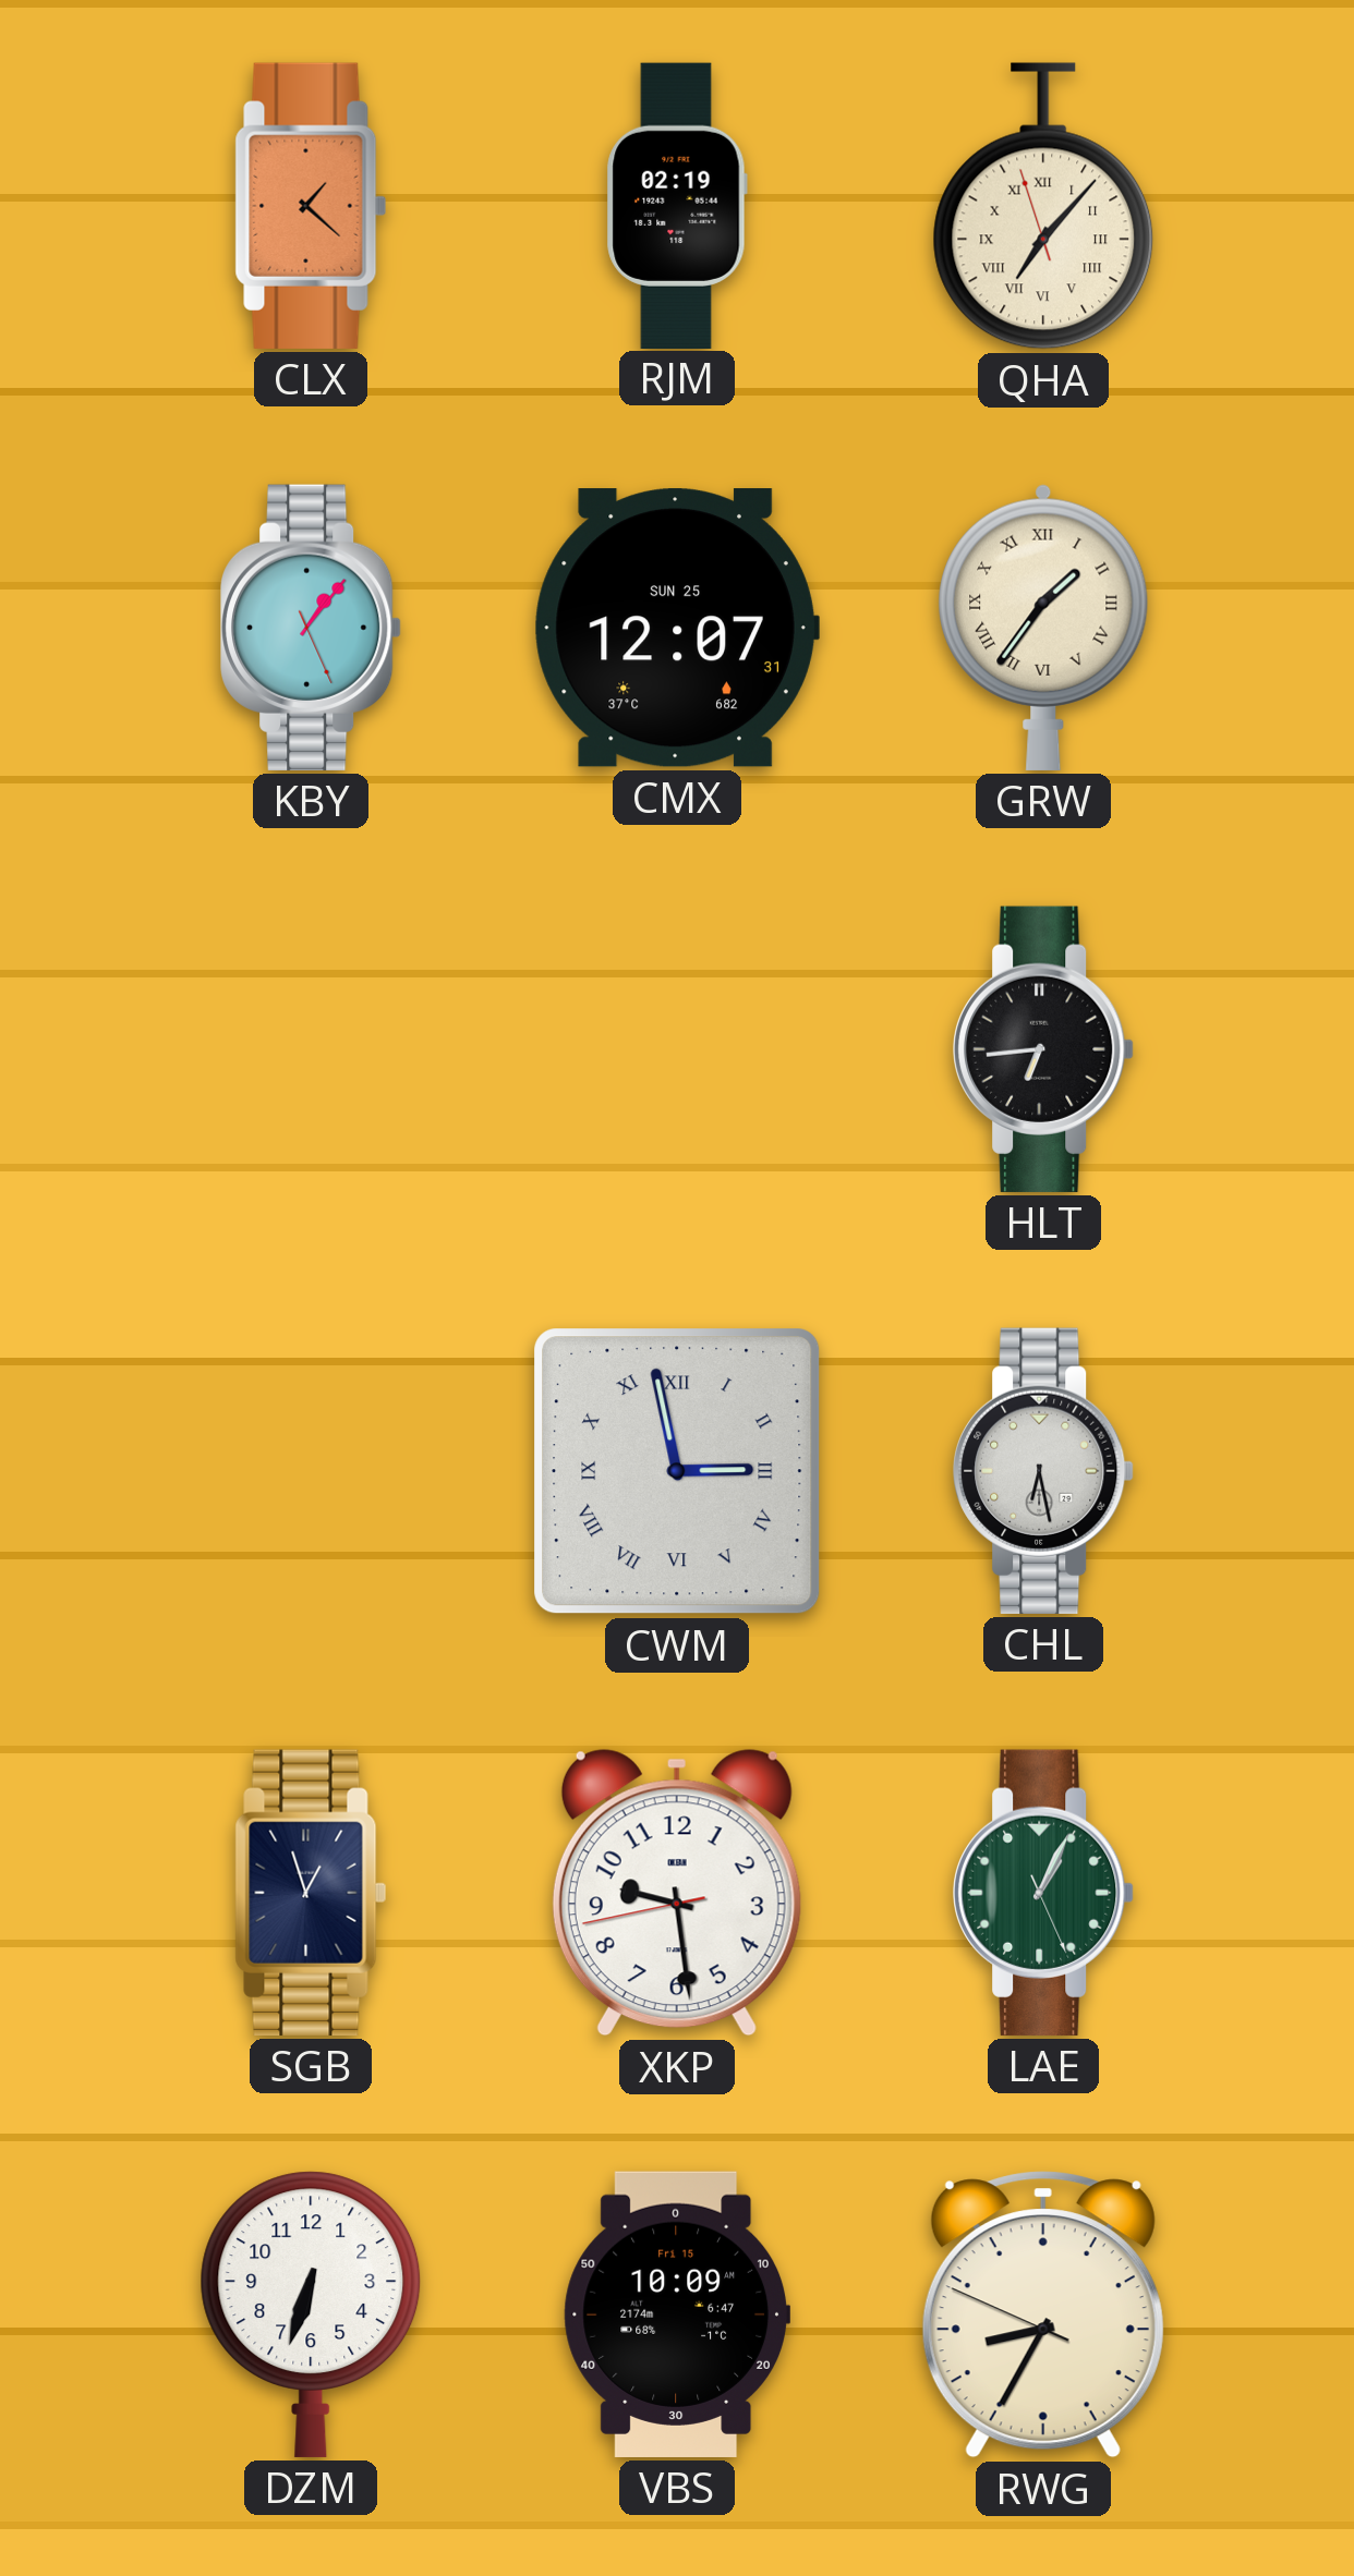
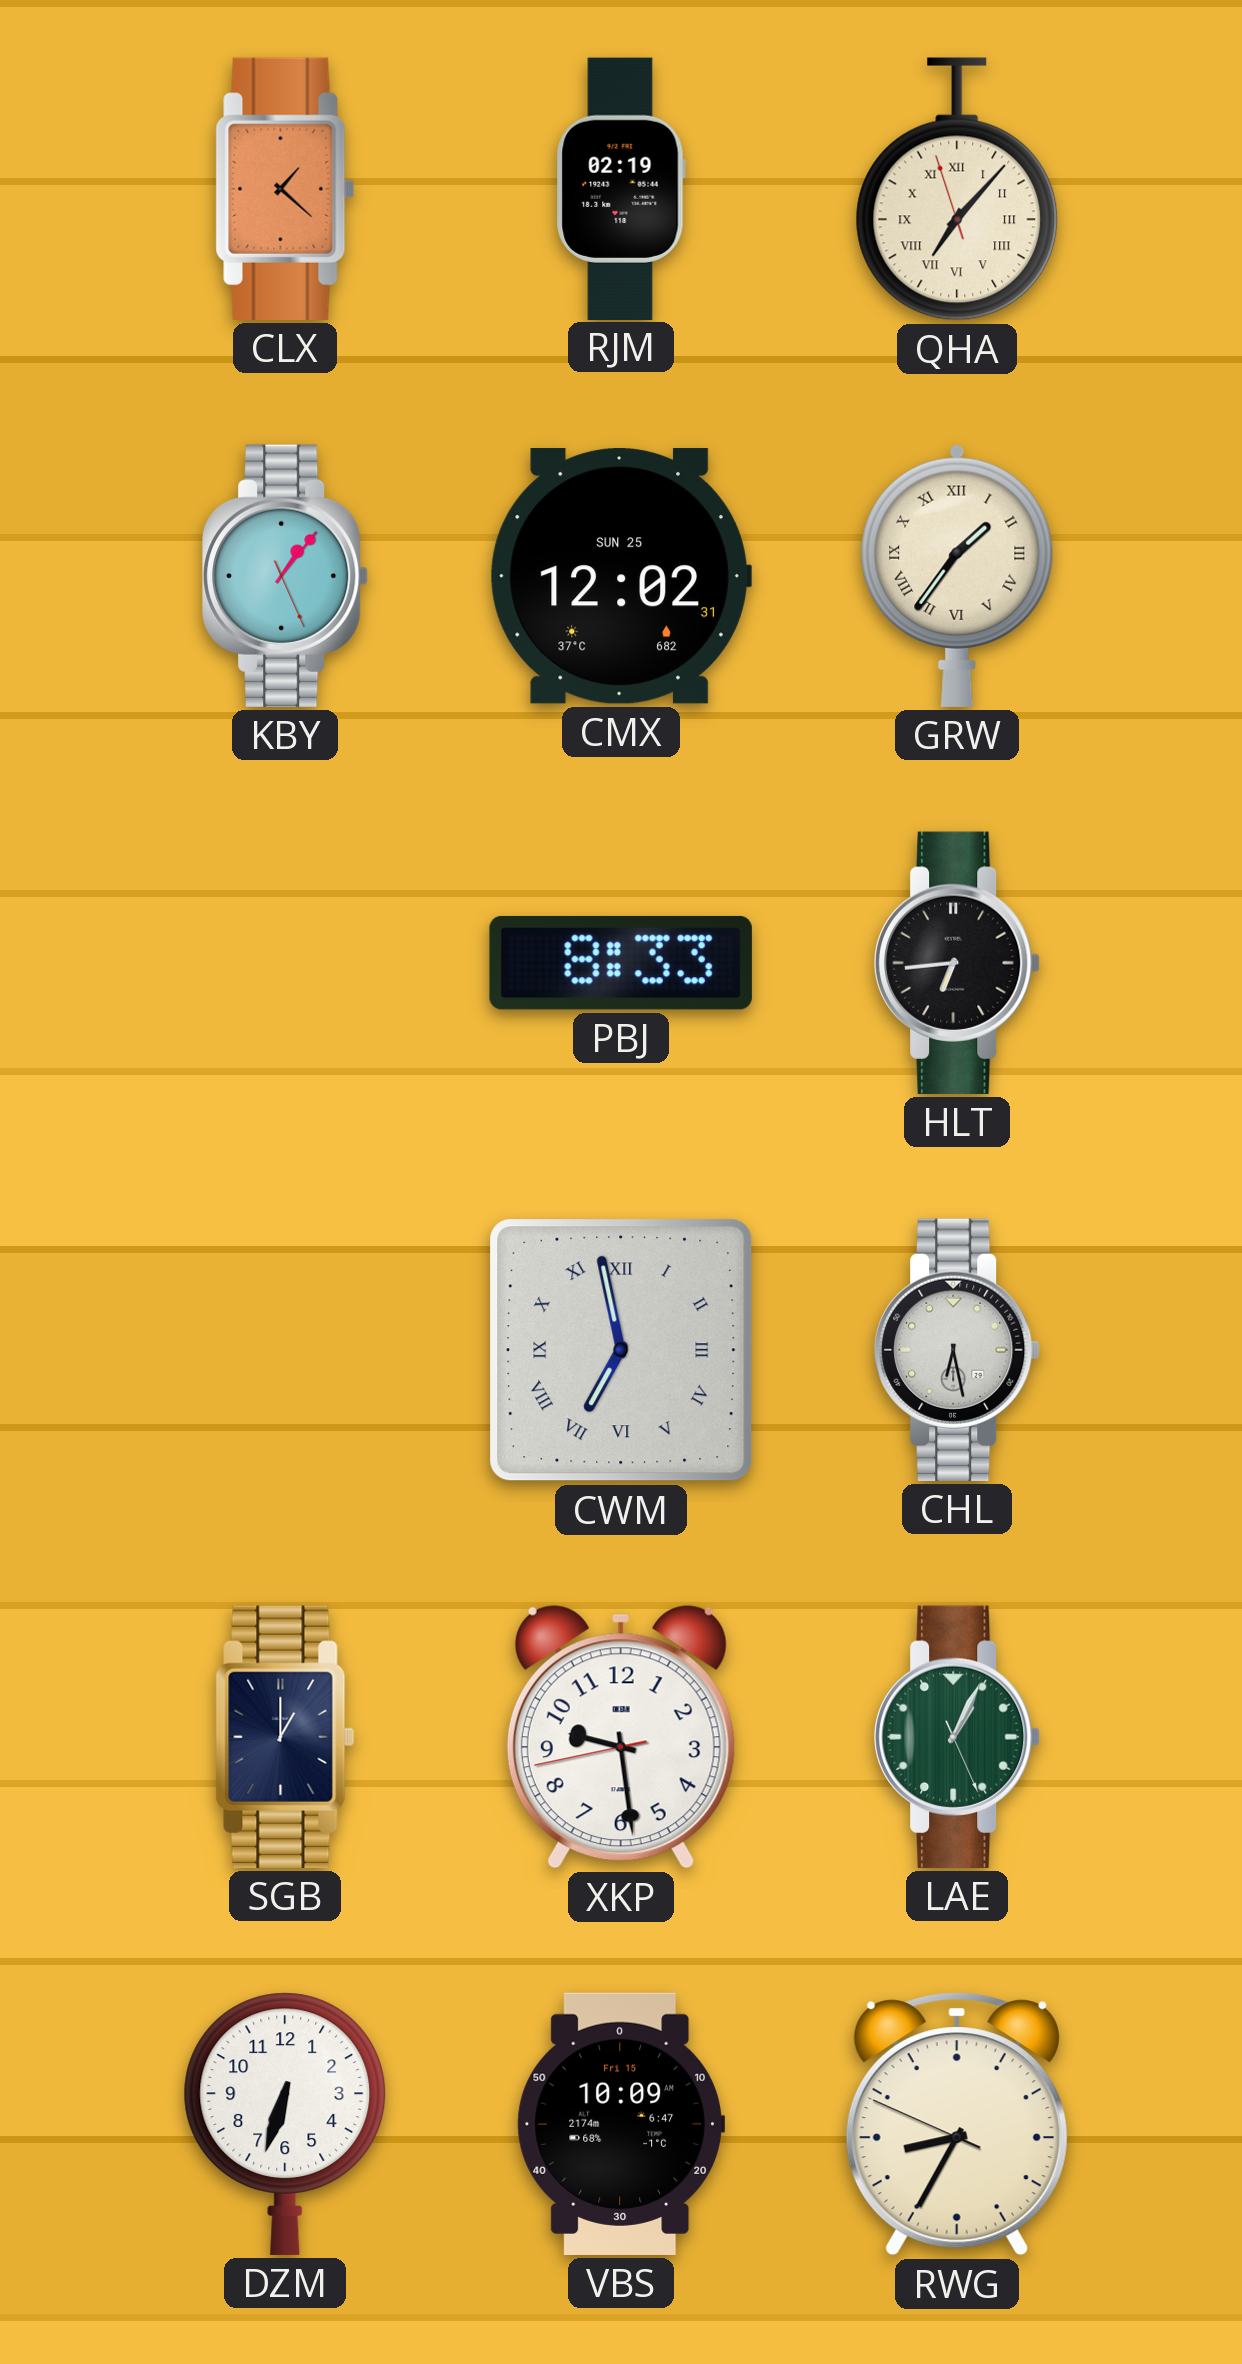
CMX: 12:07 -> 12:02 (621, 577)
PBJ: none -> 8:33 (621, 963)
CWM: 2:58 -> 6:58 (621, 1350)
SGB: 12:57 -> 1:00 (285, 1737)
